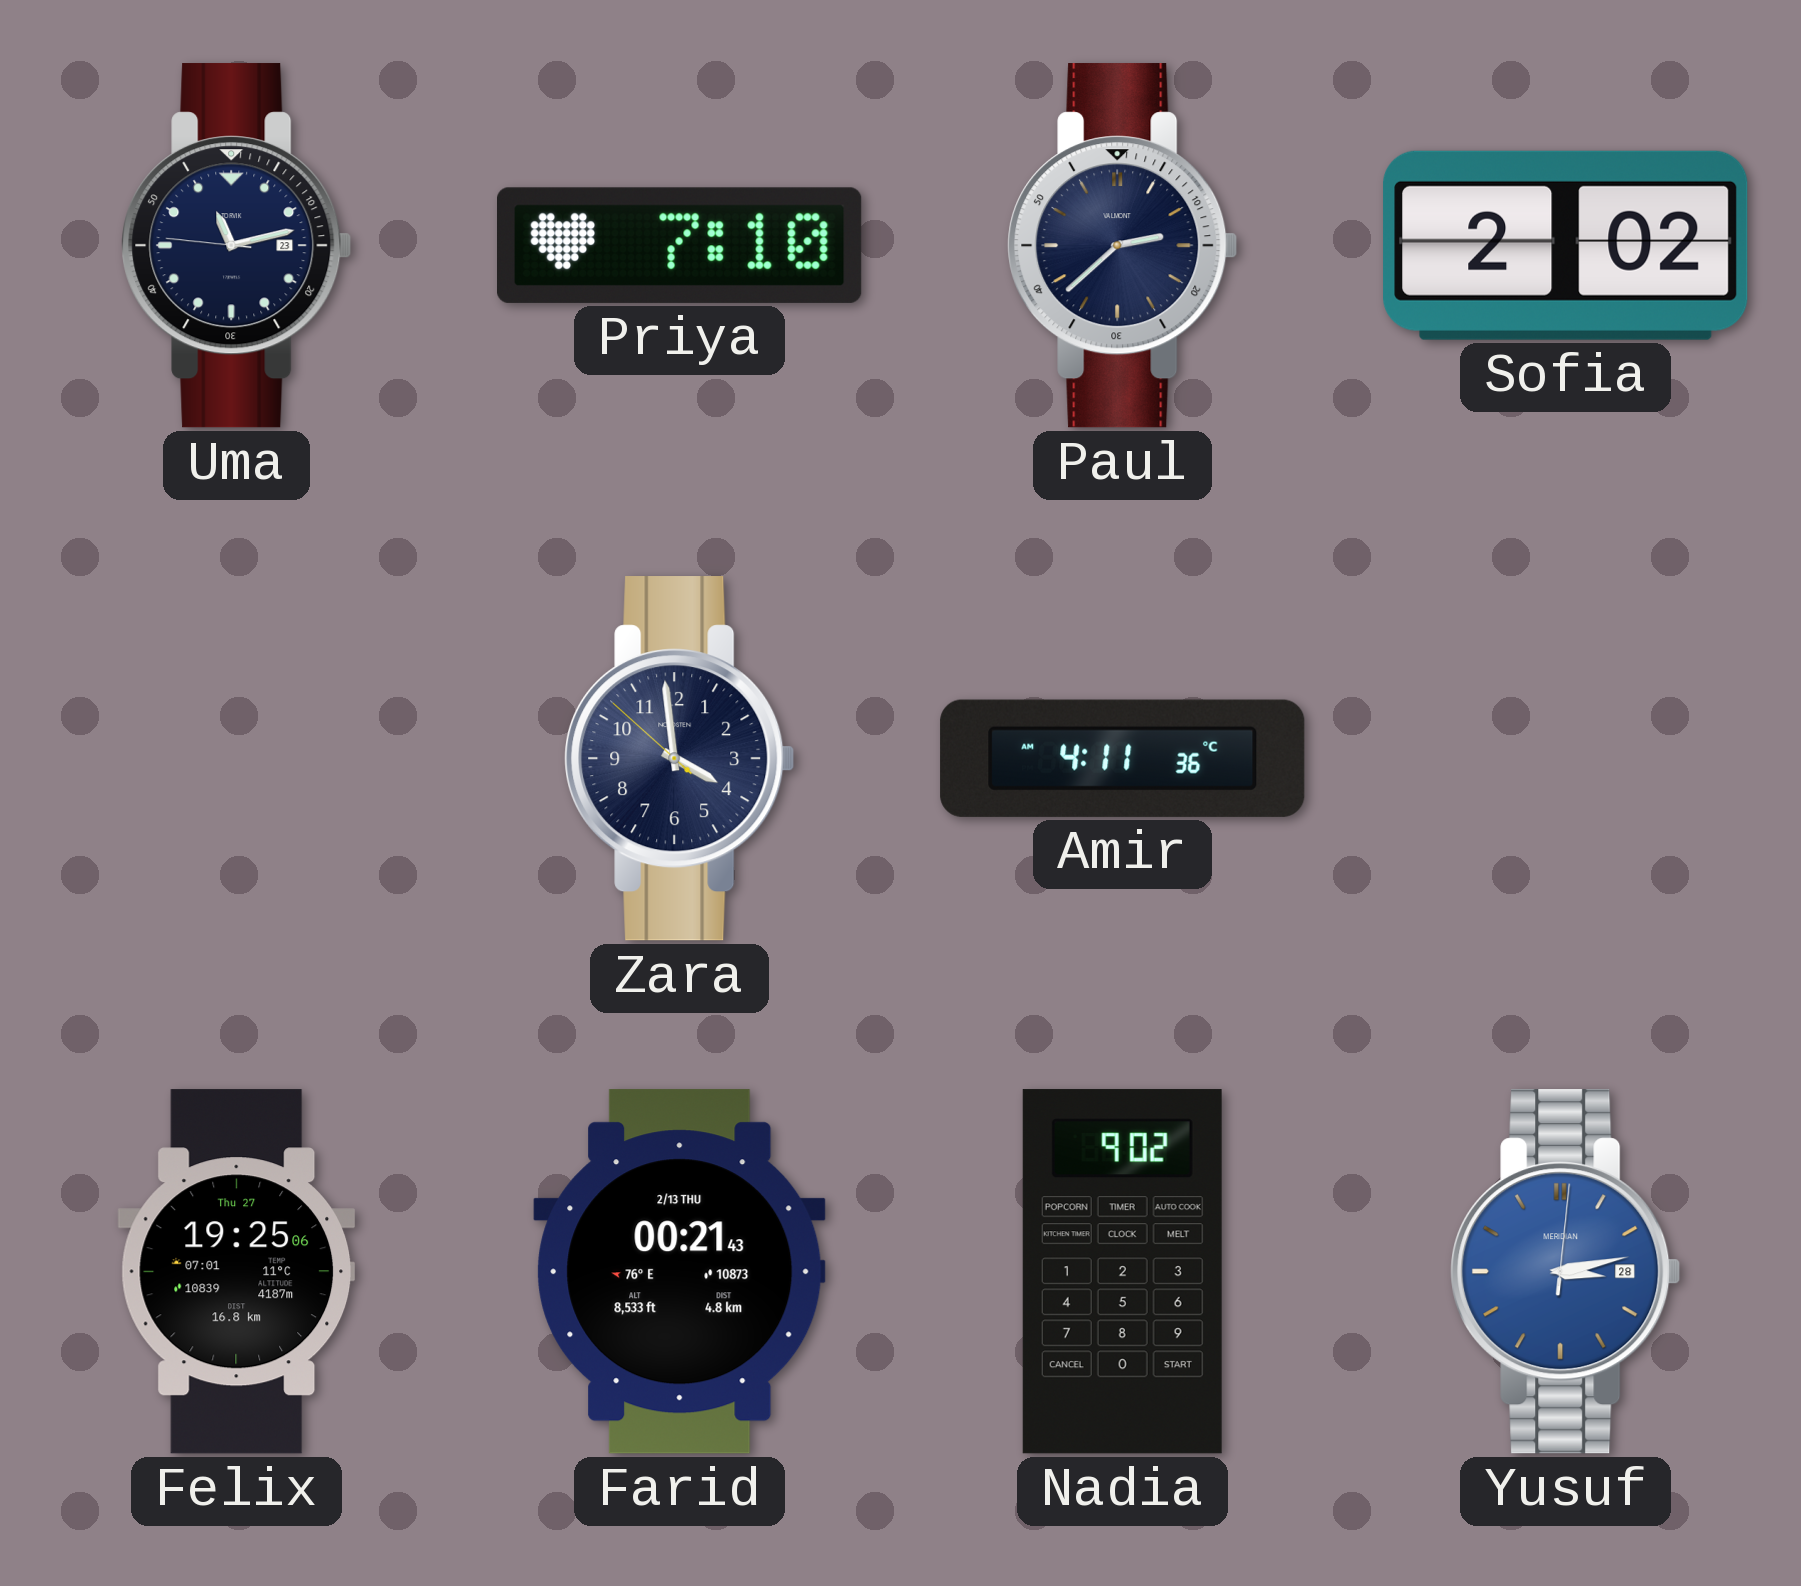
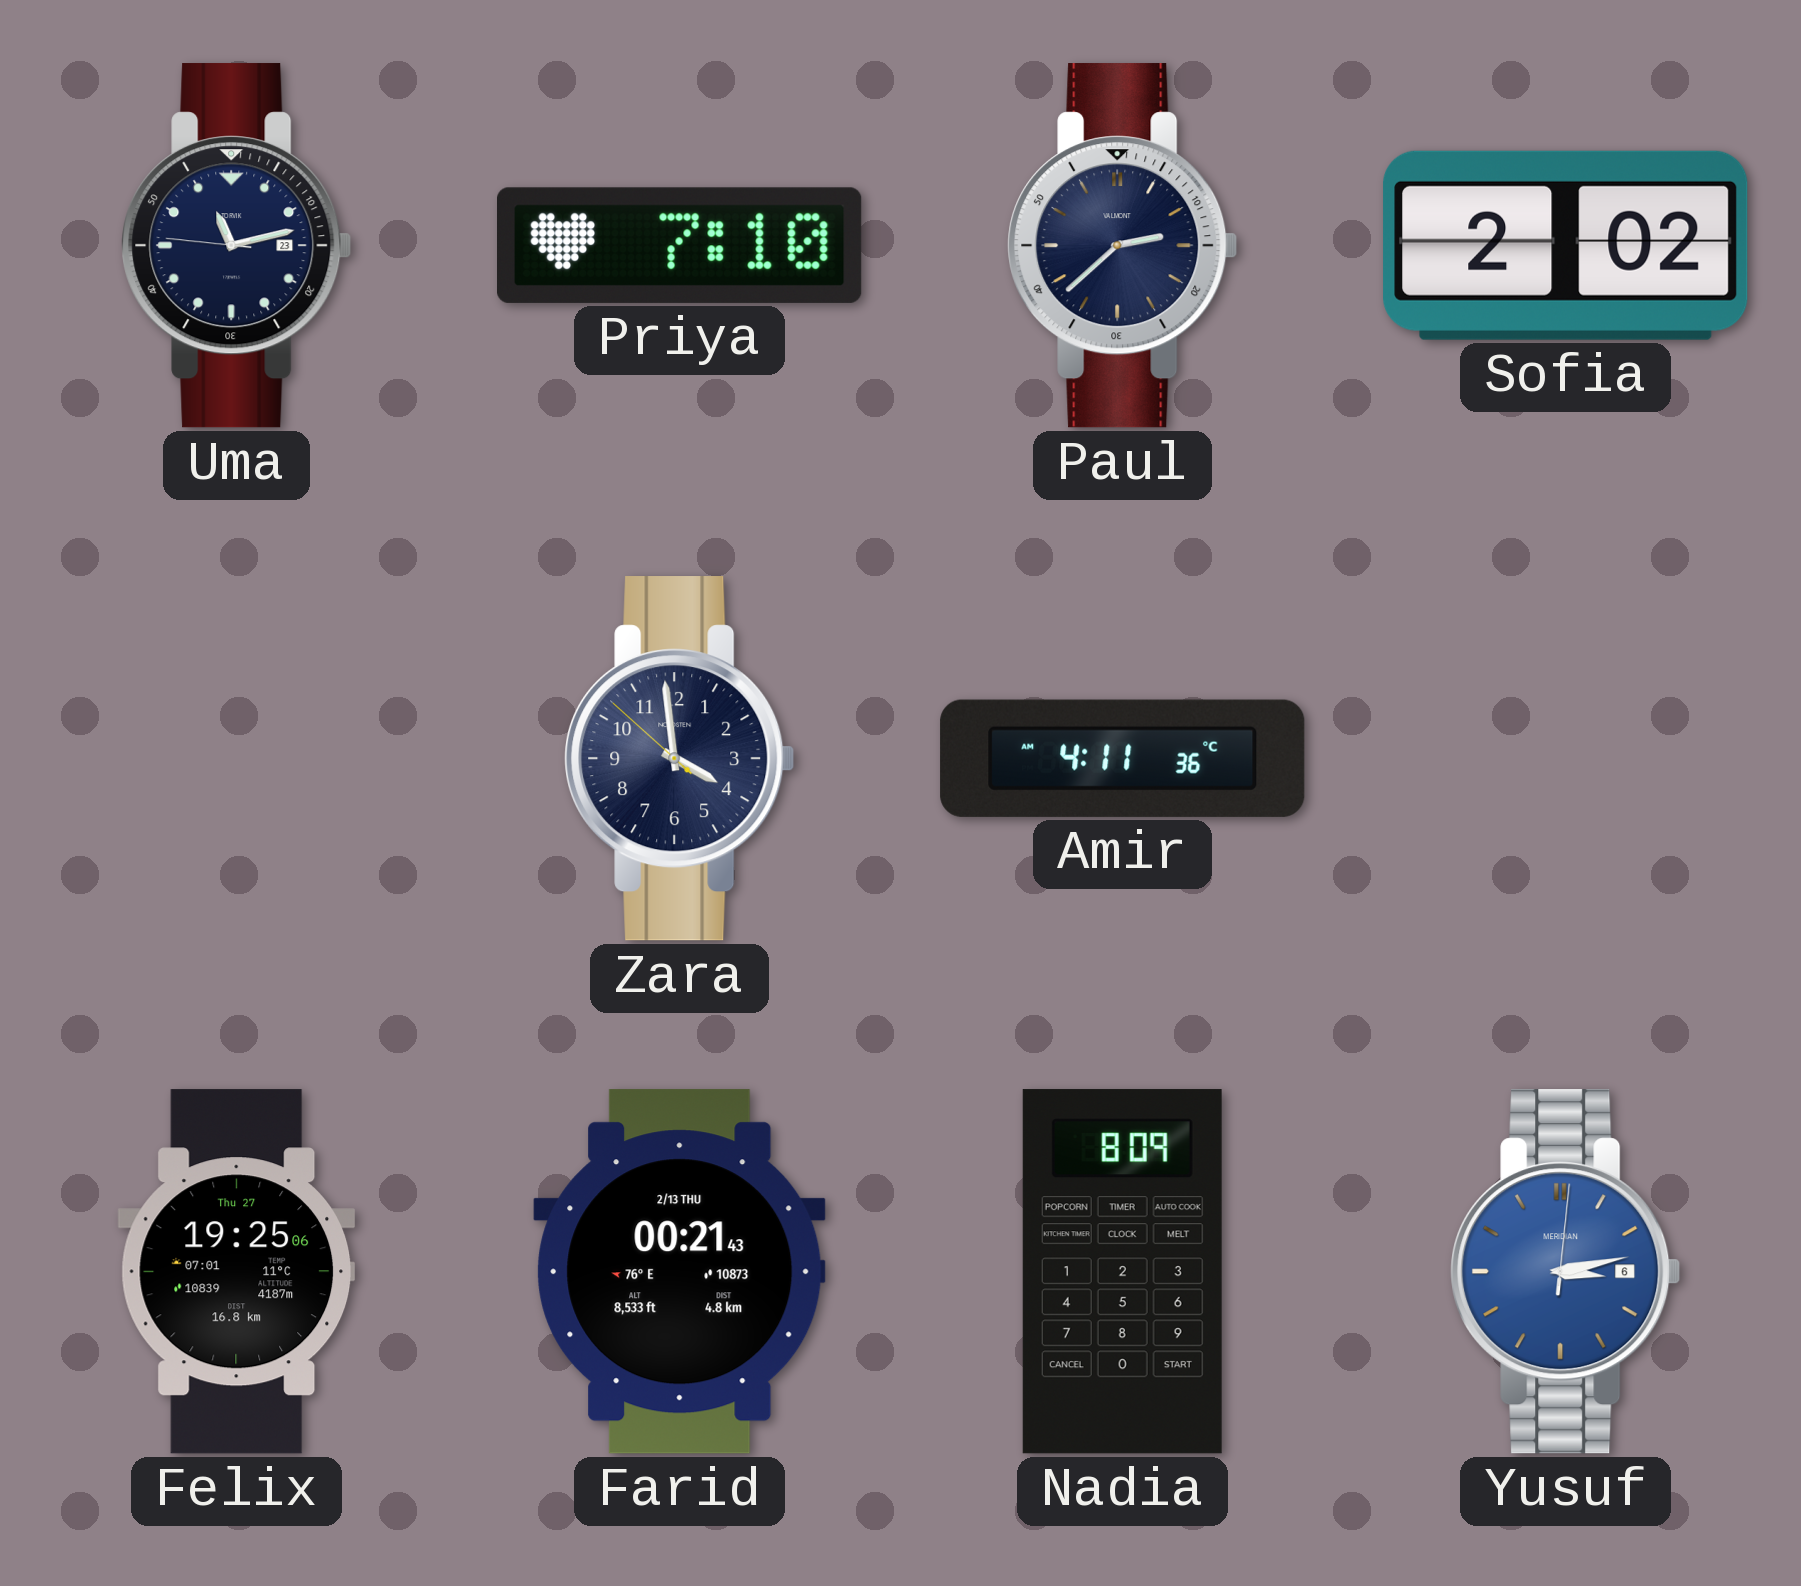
Nadia: 9:02 -> 8:09 (1122, 1272)
Yusuf date: 28 -> 6 (1566, 1272)
